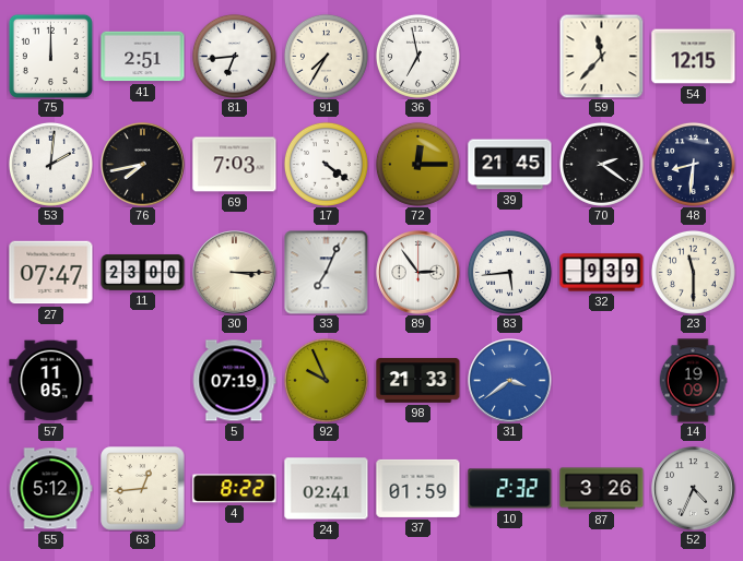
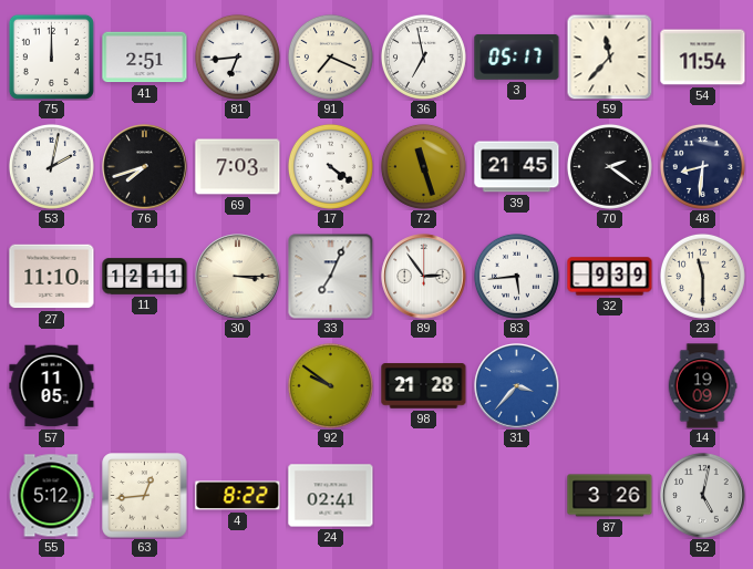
91: 7:35 -> 7:19 (330, 56)
3: none -> 05:17 (517, 56)
54: 12:15 -> 11:54 (703, 58)
53: 2:01 -> 2:02 (51, 166)
76: 7:43 -> 7:42 (145, 167)
72: 12:15 -> 11:27 (423, 166)
27: 07:47 -> 11:10 (52, 277)
11: 23:00 -> 12:11 (145, 277)
5: 07:19 -> none (234, 381)
92: 9:56 -> 9:51 (330, 385)
98: 21:33 -> 21:28 (424, 386)
31: 3:39 -> 3:37 (517, 386)
37: 01:59 -> none (418, 488)
10: 2:32 -> none (510, 489)
52: 4:34 -> 5:02 (703, 496)
